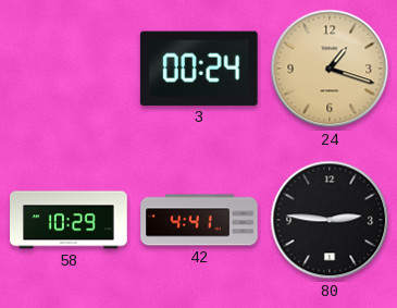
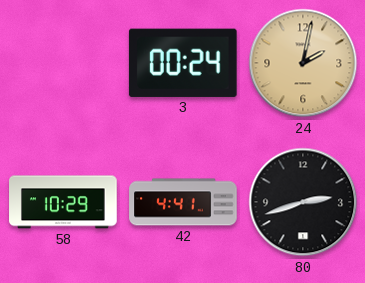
24: 1:18 -> 2:02 (303, 63)
80: 2:46 -> 2:42 (303, 202)
